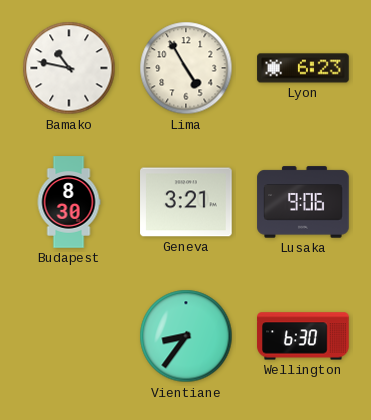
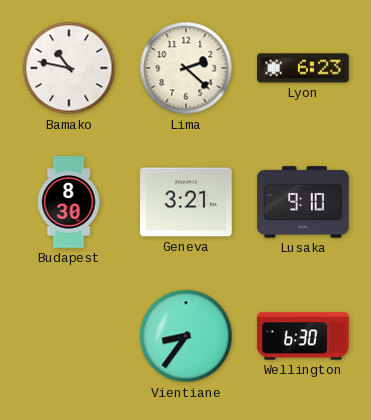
Lima: 4:55 -> 2:22 (186, 68)
Lusaka: 9:06 -> 9:10 (303, 202)
